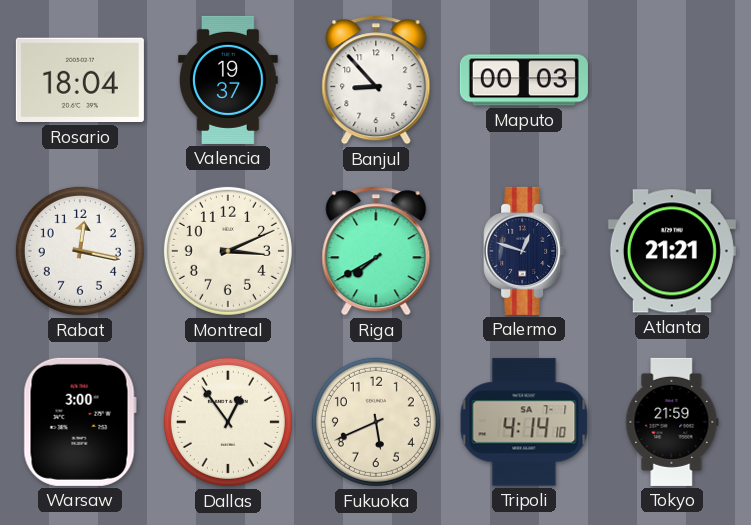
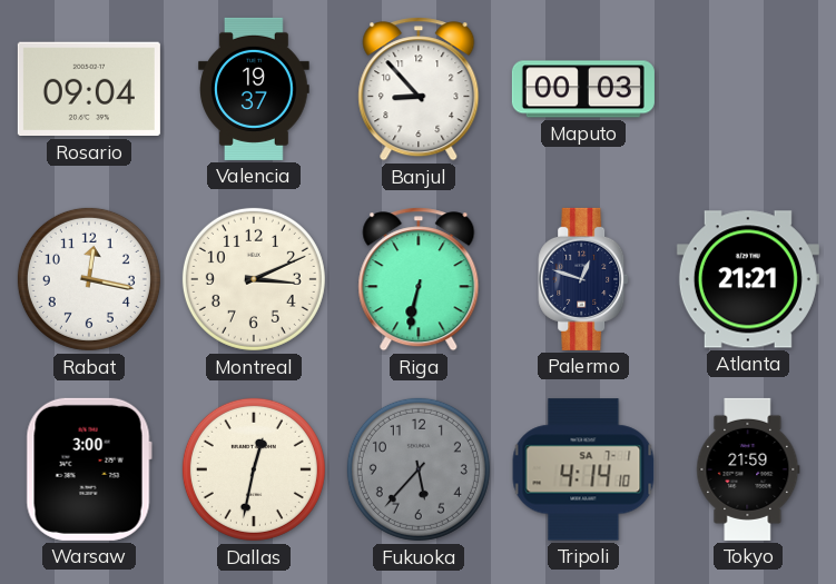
Rosario: 18:04 -> 09:04 (89, 89)
Riga: 7:40 -> 6:32 (419, 279)
Dallas: 12:54 -> 12:32 (254, 469)
Fukuoka: 5:41 -> 5:37 (419, 469)
Fukuoka dial: cream -> grey (419, 469)
